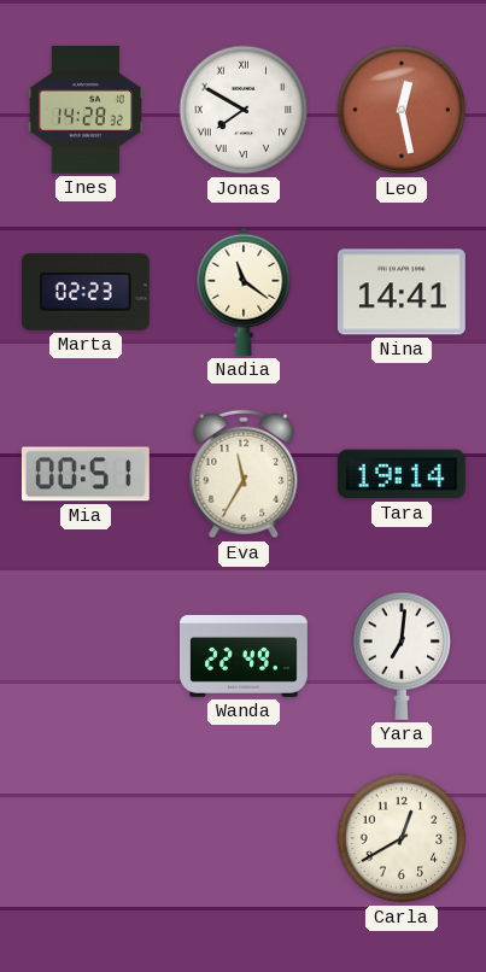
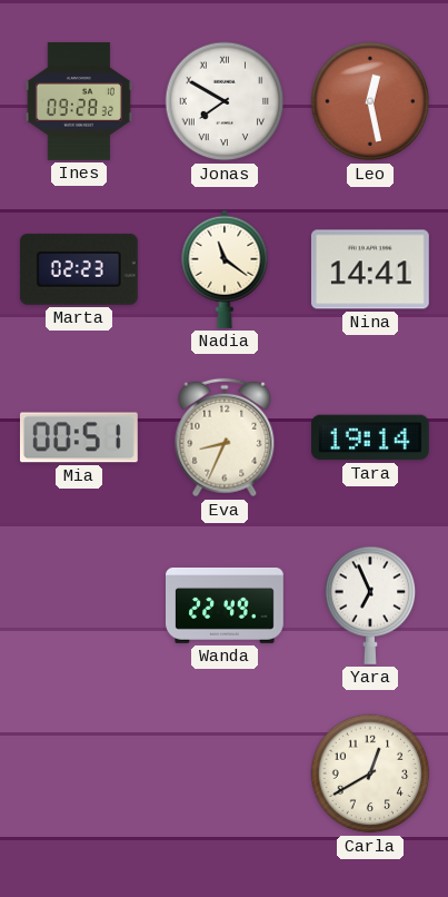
Ines: 14:28 -> 09:28 (79, 101)
Eva: 11:35 -> 8:34 (225, 437)
Yara: 7:01 -> 6:56 (370, 605)
